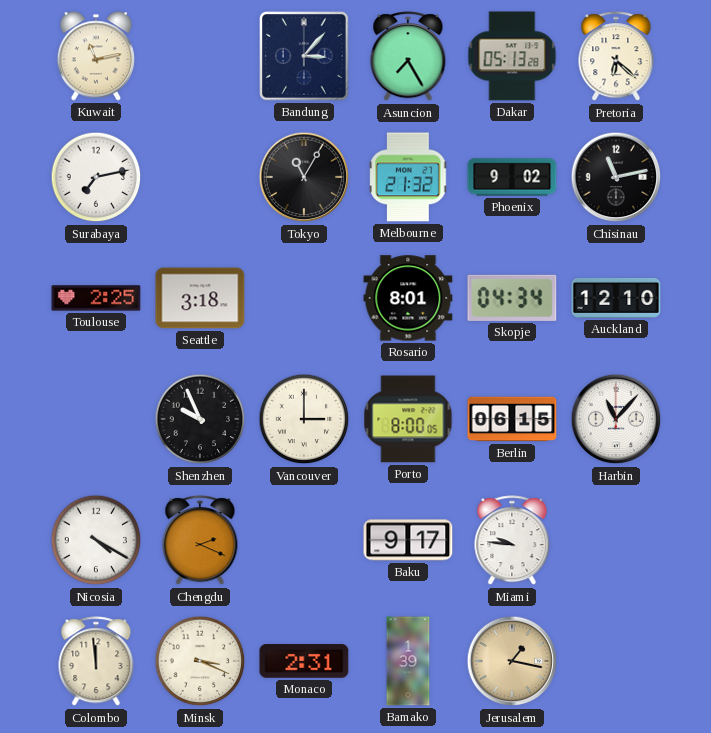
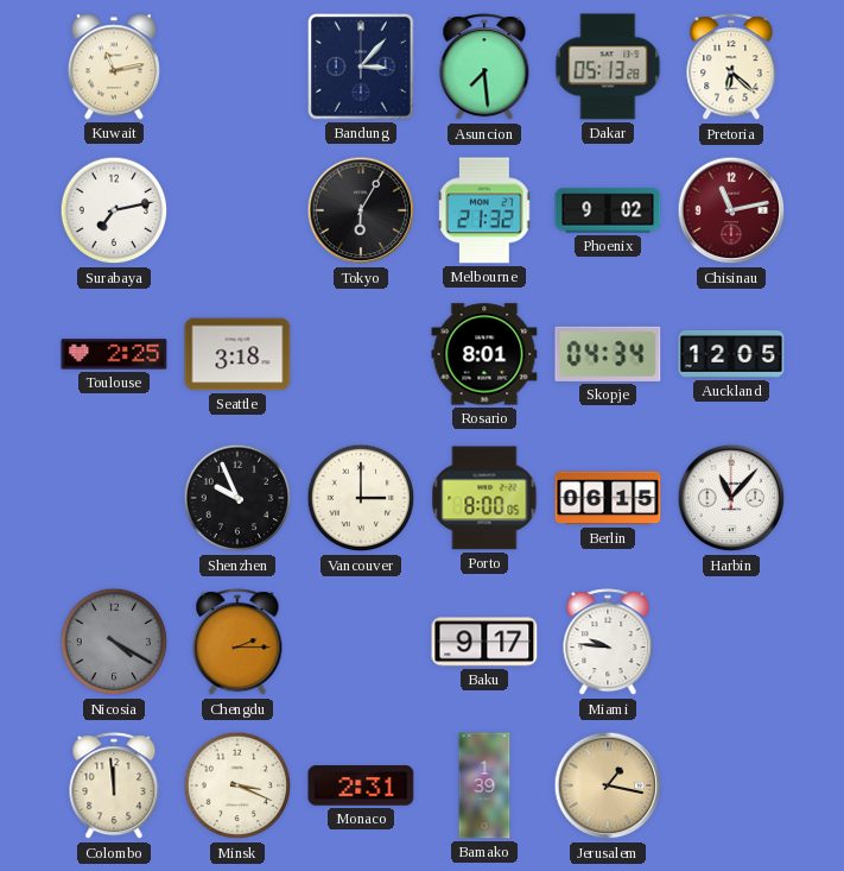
Asuncion: 7:25 -> 7:29 (484, 68)
Tokyo: 11:05 -> 6:05 (361, 210)
Chisinau dial: black -> burgundy (731, 210)
Auckland: 12:10 -> 12:05 (731, 354)
Nicosia dial: white -> grey (114, 642)
Chengdu: 2:19 -> 2:15 (237, 643)
